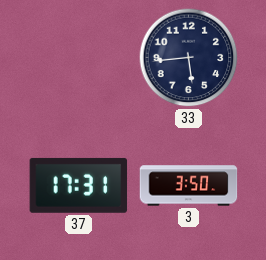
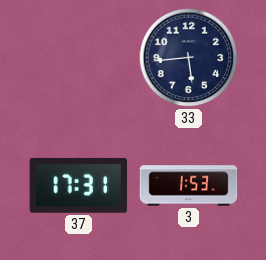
3: 3:50 -> 1:53 (189, 186)
